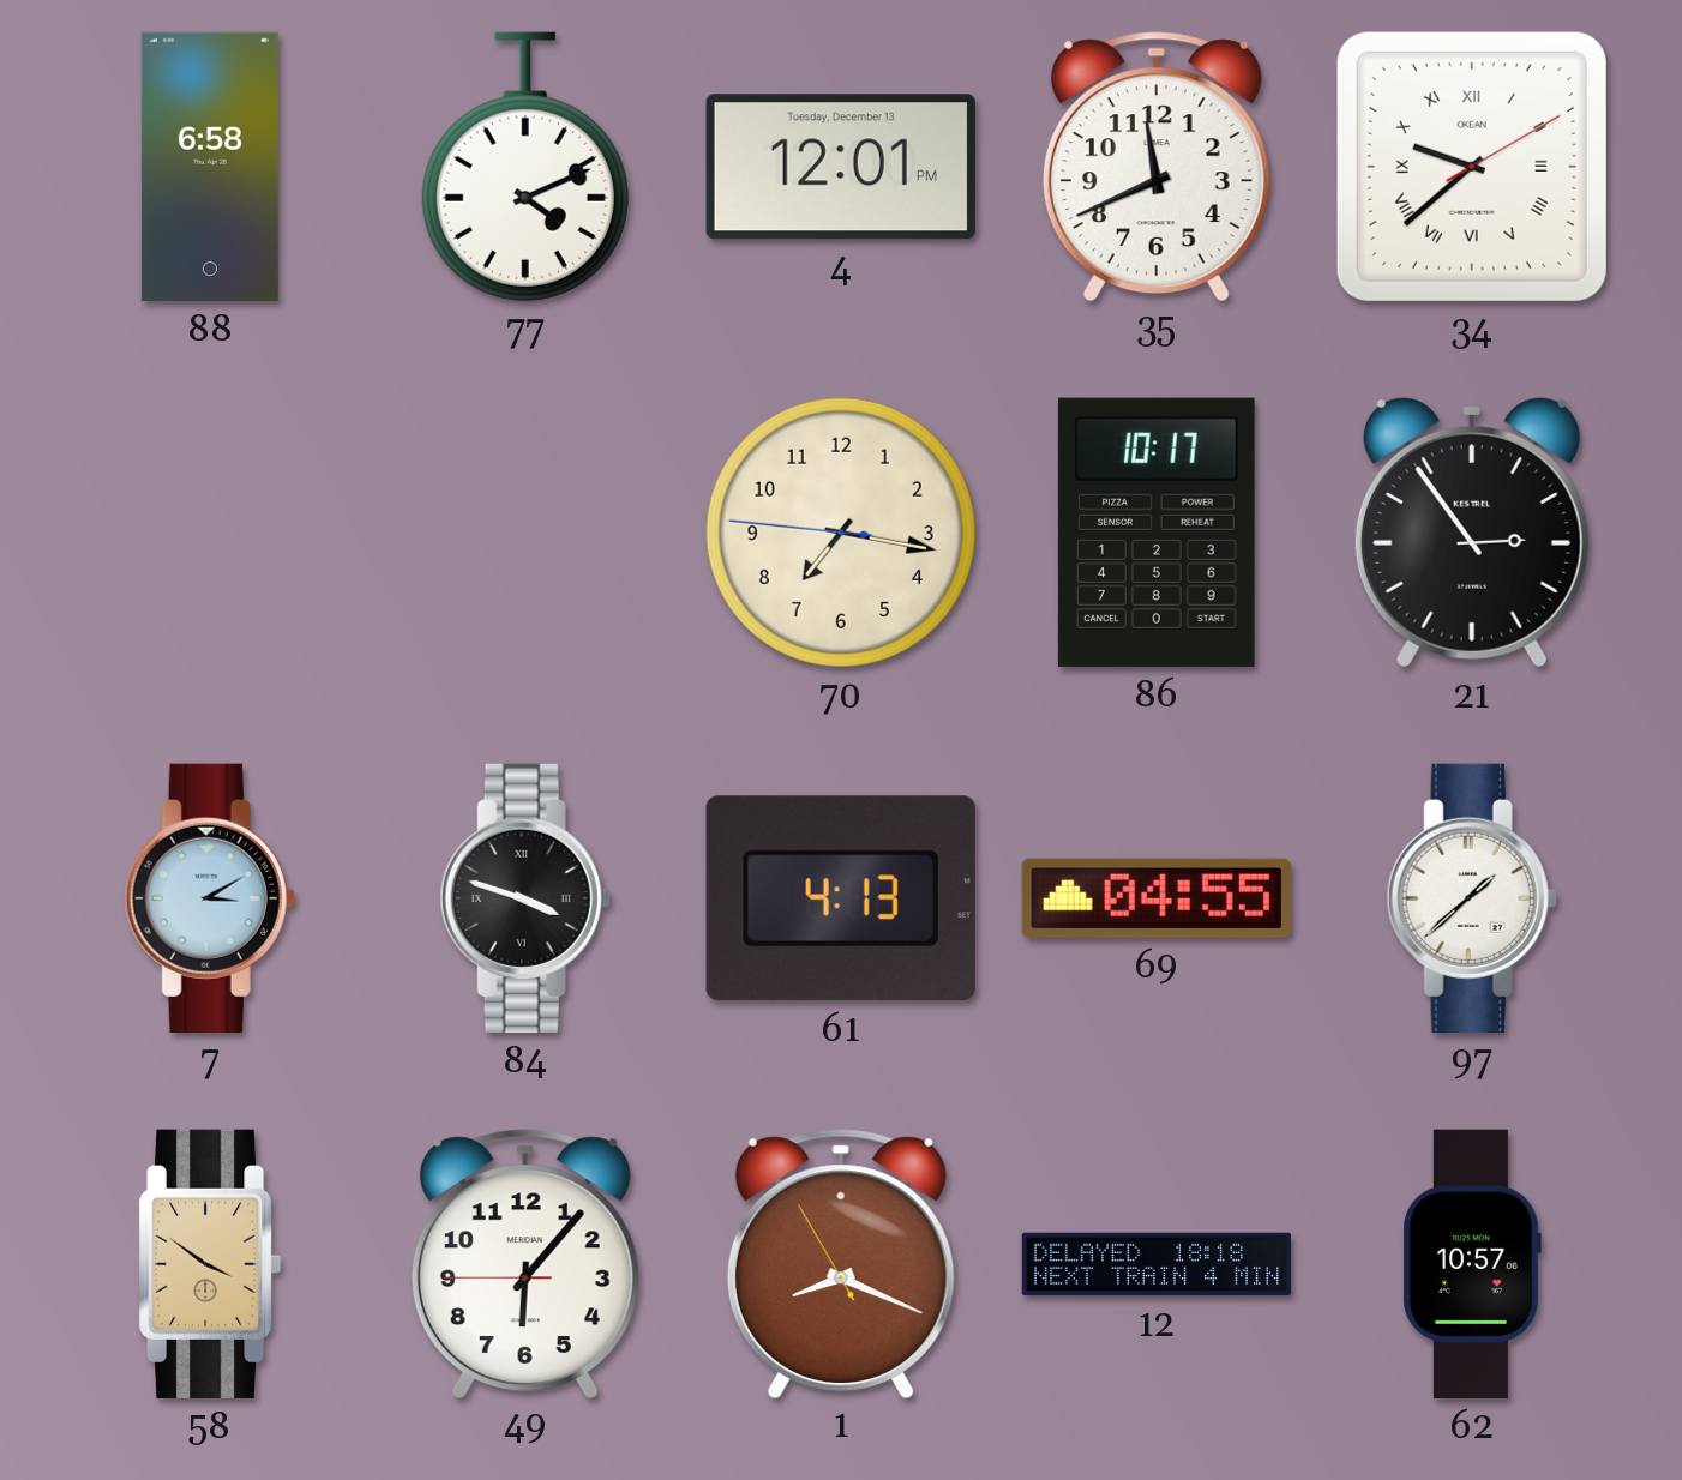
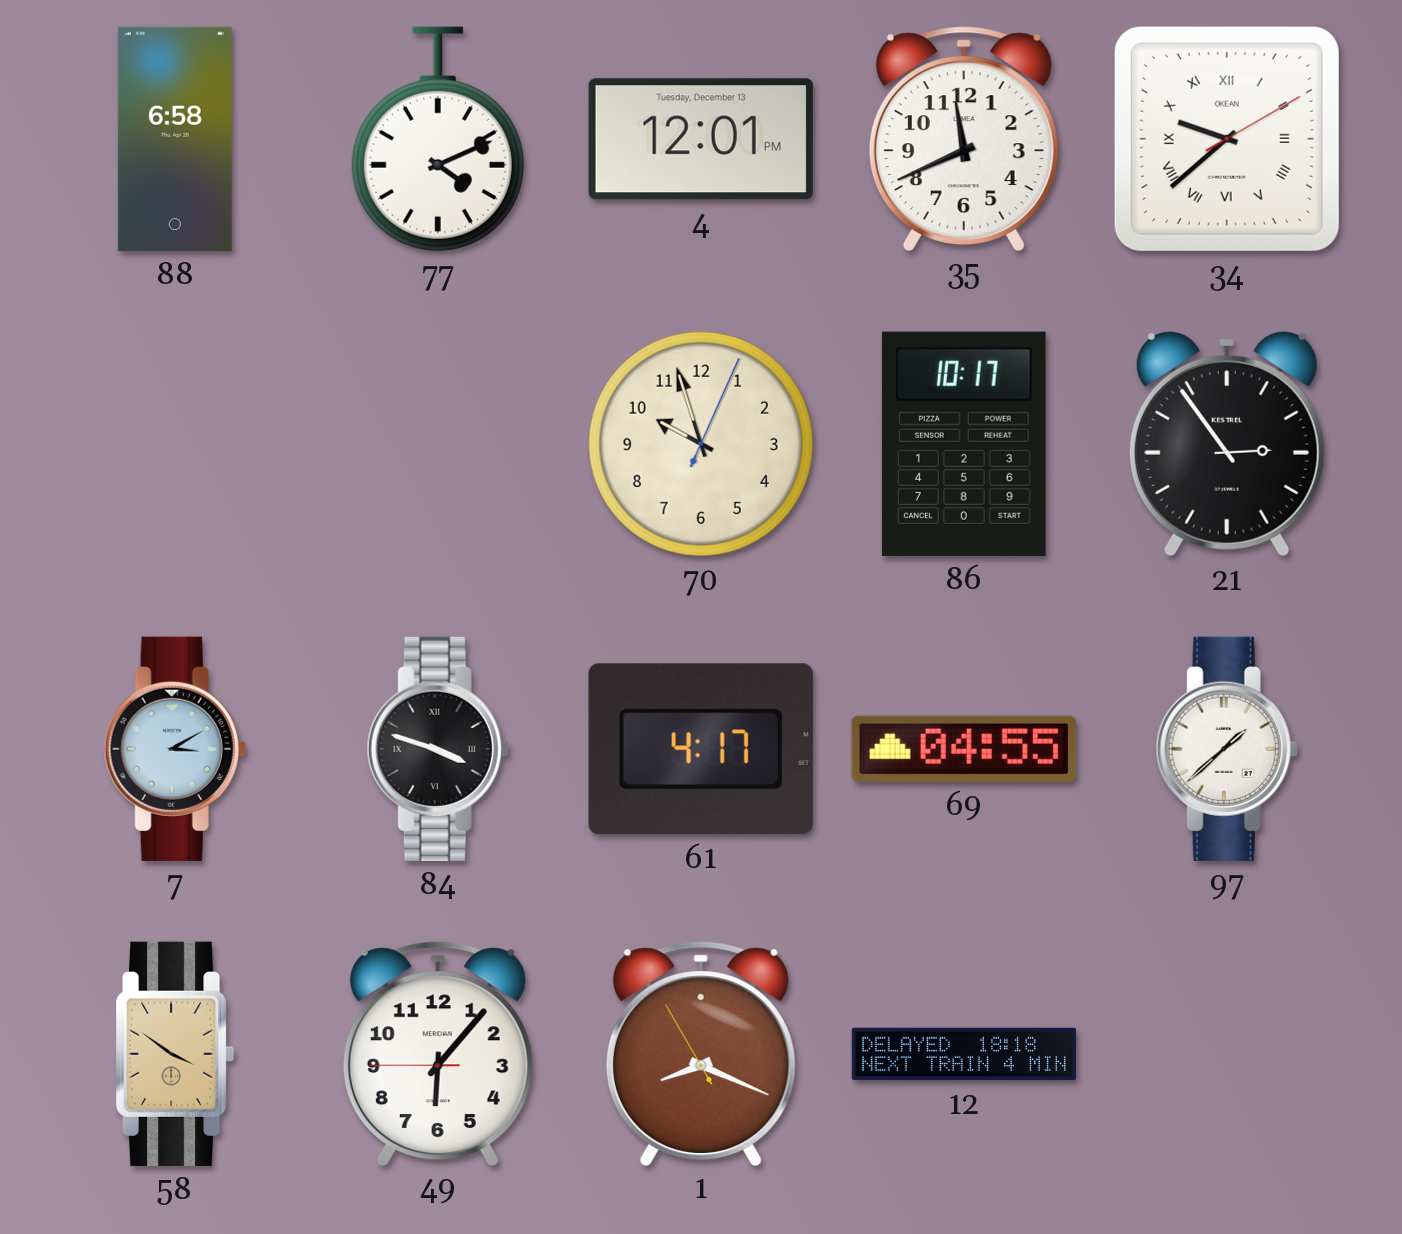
70: 7:16 -> 9:57 (701, 444)
61: 4:13 -> 4:17 (701, 749)
62: 10:57 -> none (1472, 1264)
